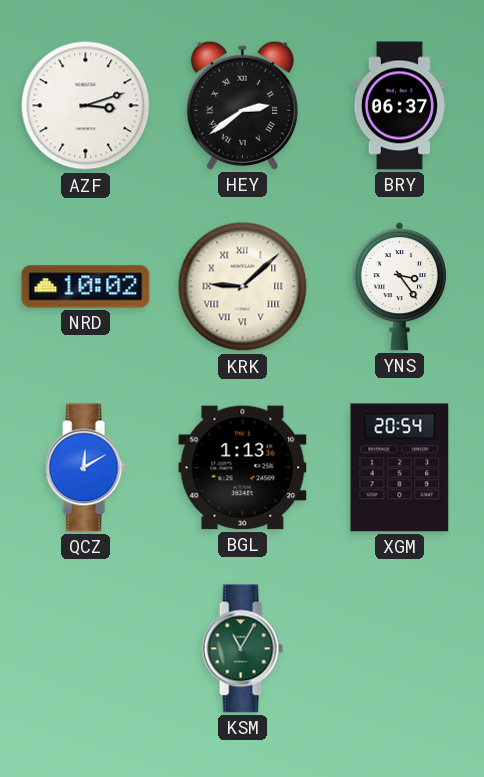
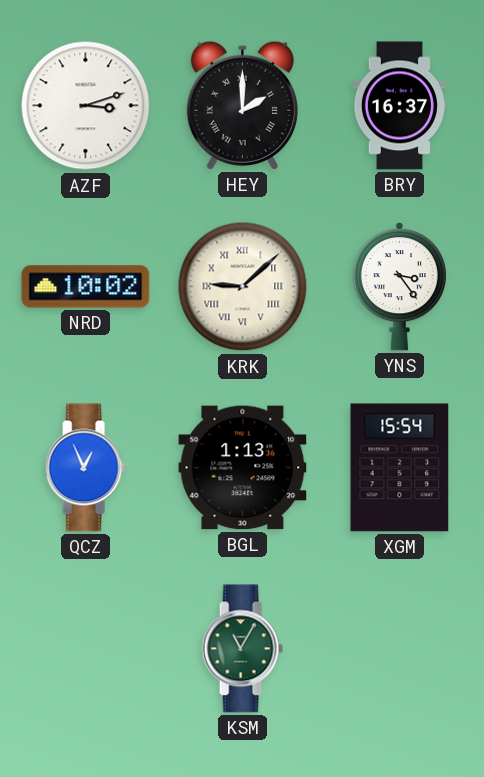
HEY: 2:39 -> 2:00 (242, 105)
BRY: 06:37 -> 16:37 (399, 106)
QCZ: 12:10 -> 12:56 (85, 468)
XGM: 20:54 -> 15:54 (400, 468)
